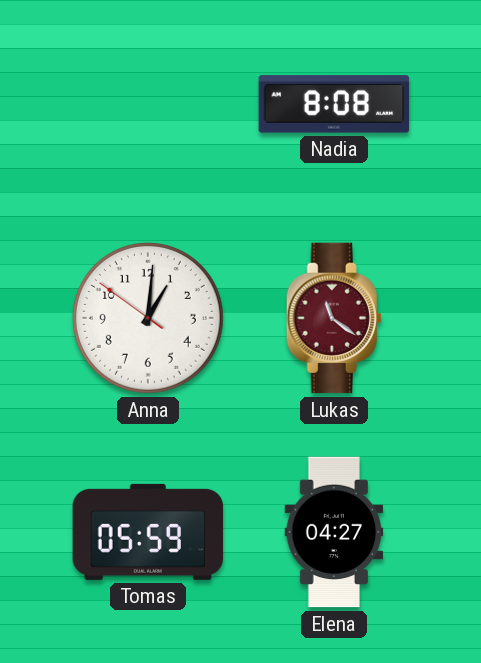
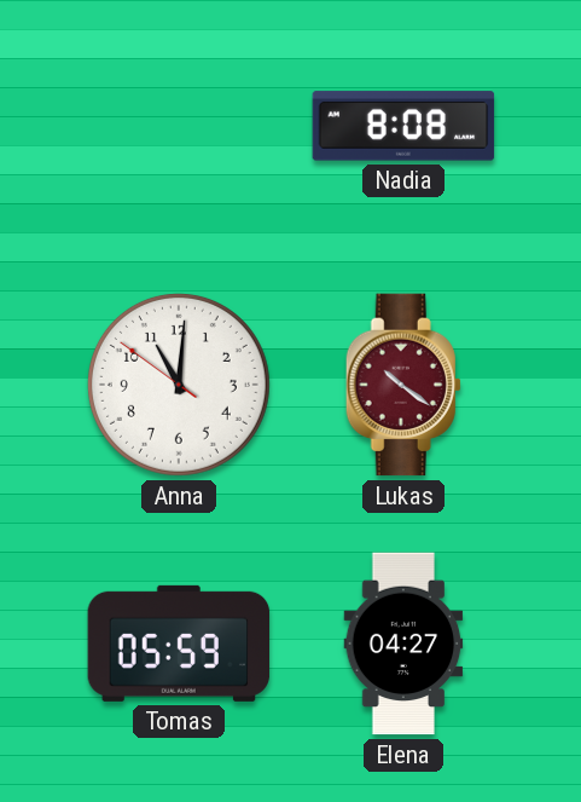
Anna: 1:00 -> 11:00 (179, 385)
Lukas: 11:21 -> 10:21 (403, 385)
